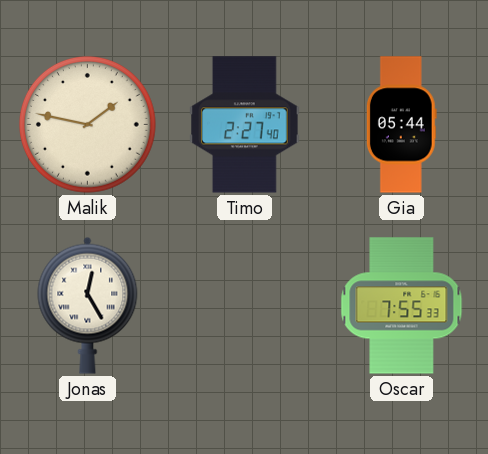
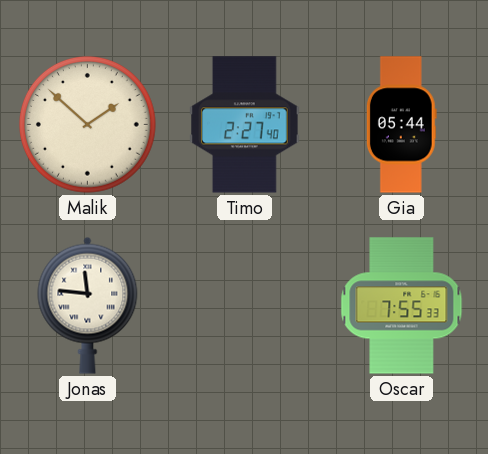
Malik: 1:47 -> 1:52 (87, 124)
Jonas: 12:25 -> 11:46 (88, 305)
